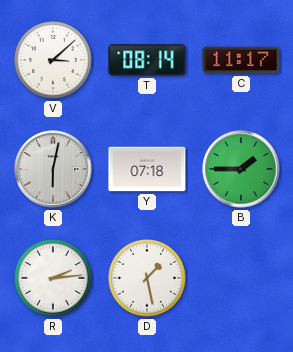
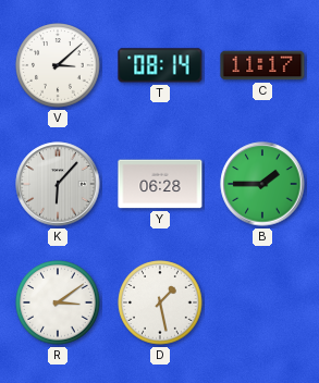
K: 6:02 -> 6:07 (58, 184)
Y: 07:18 -> 06:28 (160, 184)
R: 2:14 -> 3:09 (58, 302)
